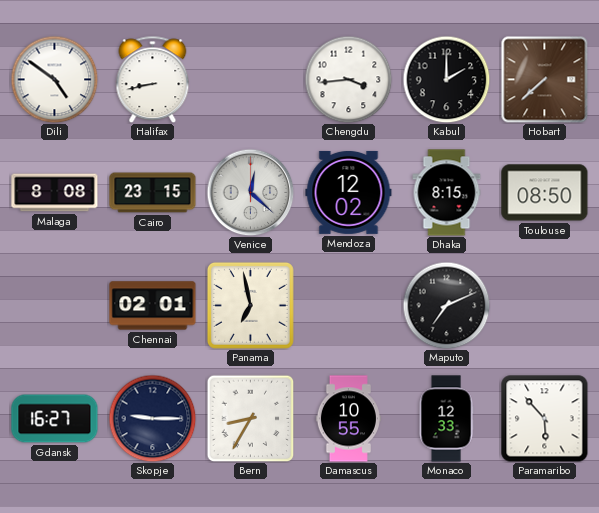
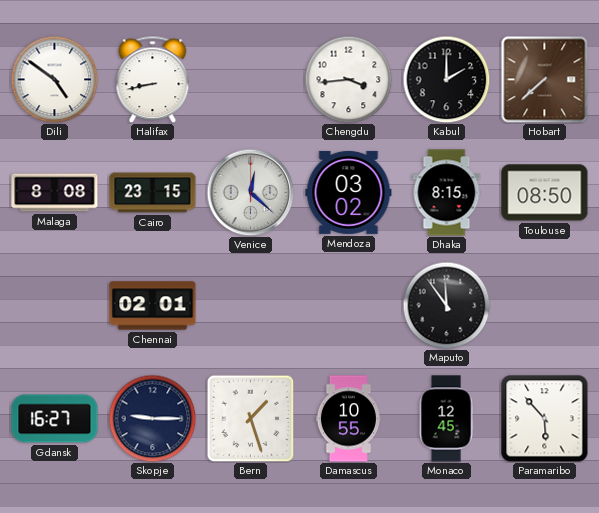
Mendoza: 12:02 -> 03:02 (349, 192)
Panama: 6:58 -> none (250, 305)
Maputo: 7:11 -> 11:54 (446, 305)
Bern: 8:35 -> 1:27 (250, 418)
Monaco: 12:33 -> 12:45 (446, 419)
